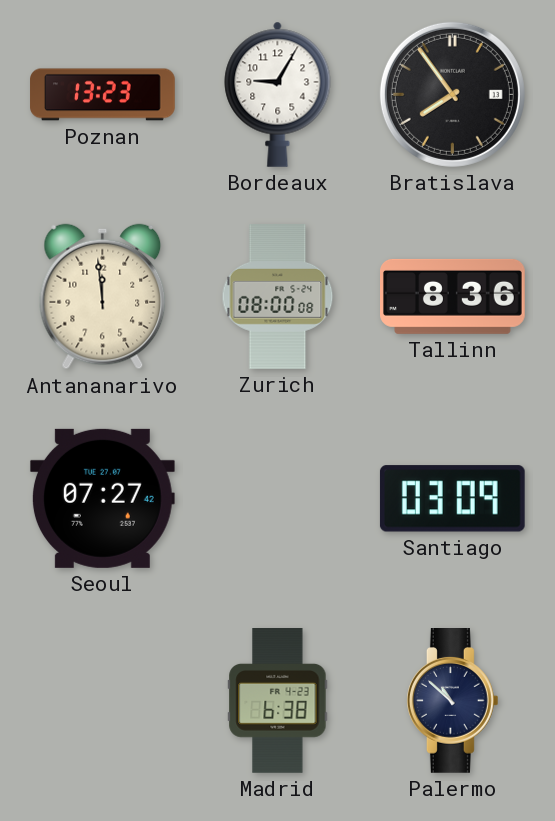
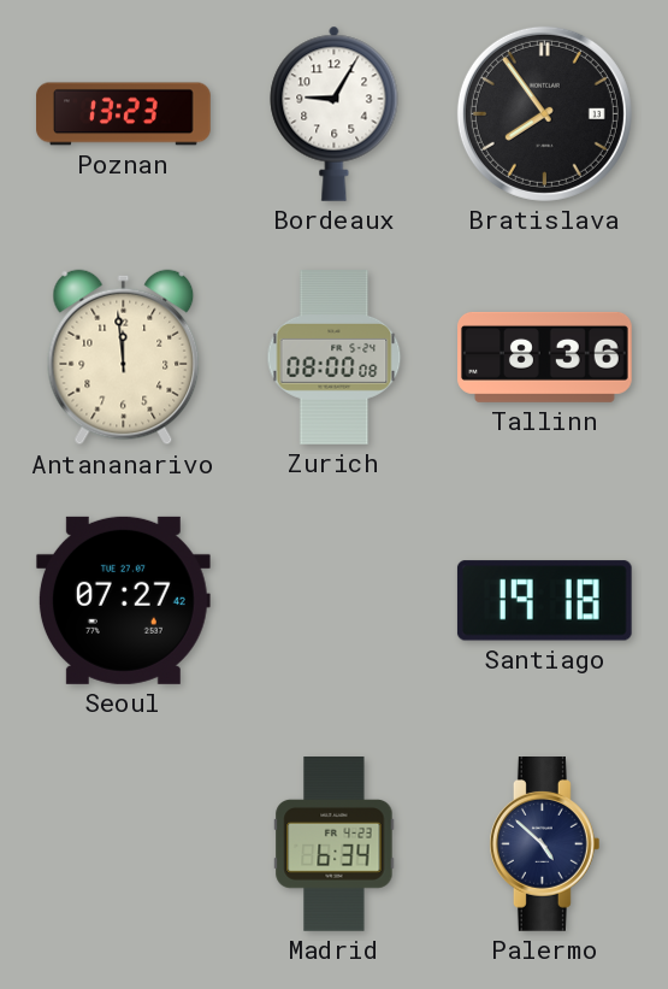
Santiago: 03:09 -> 19:18 (544, 601)
Madrid: 6:38 -> 6:34 (335, 844)
Palermo: 10:52 -> 4:52 (544, 844)
